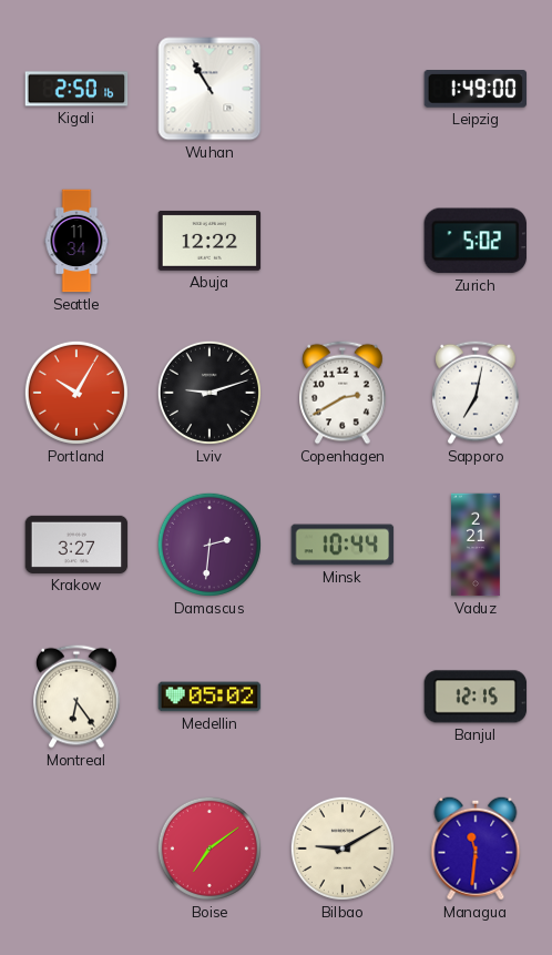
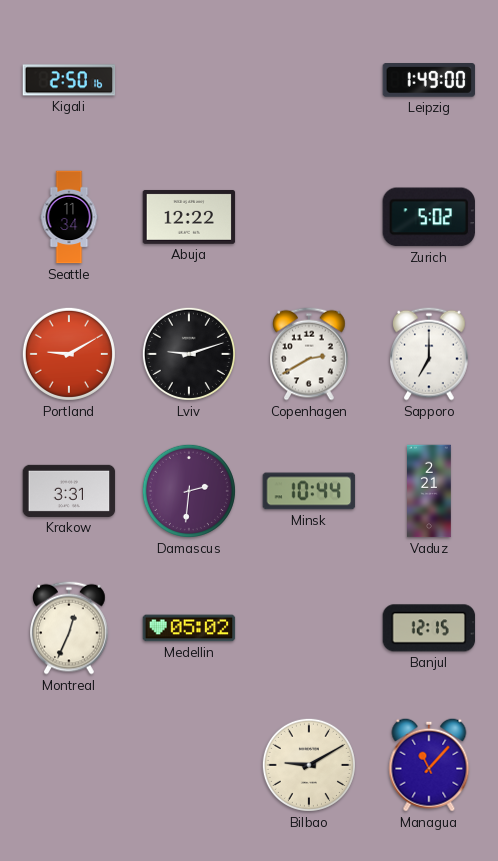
Wuhan: 10:55 -> none (209, 89)
Portland: 10:05 -> 9:10 (69, 354)
Sapporo: 7:02 -> 7:00 (430, 354)
Krakow: 3:27 -> 3:31 (69, 491)
Montreal: 6:24 -> 12:34 (70, 628)
Boise: 7:09 -> none (209, 849)
Managua: 11:31 -> 11:07 (429, 765)
